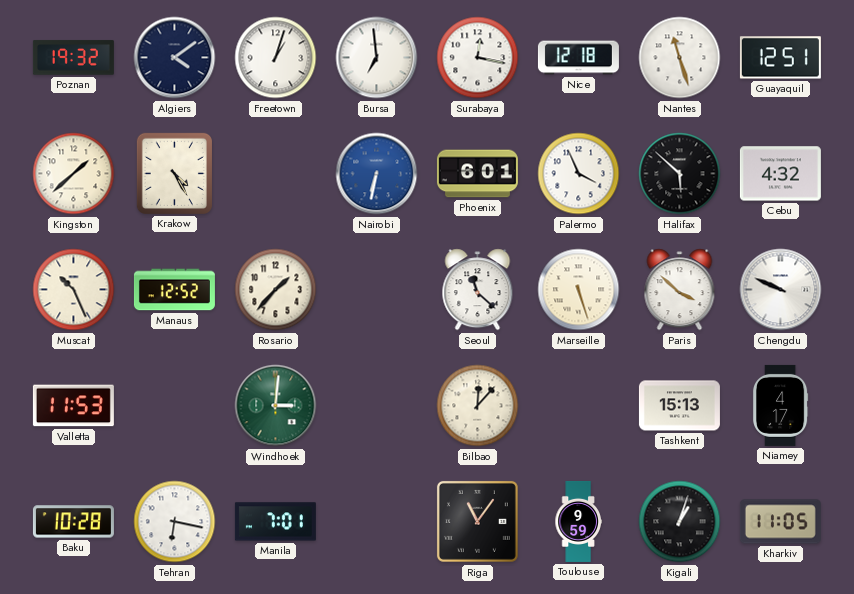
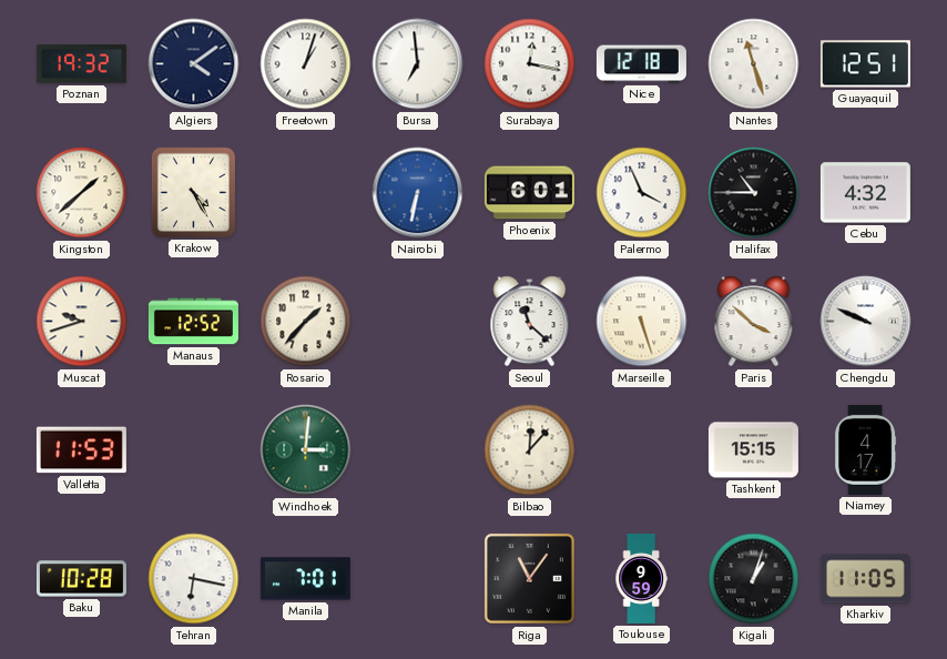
Halifax: 5:52 -> 10:45 (754, 193)
Muscat: 10:26 -> 9:42 (82, 322)
Tashkent: 15:13 -> 15:15 (753, 450)
